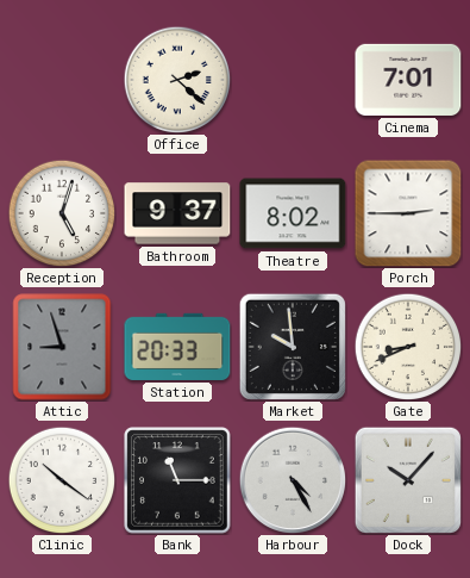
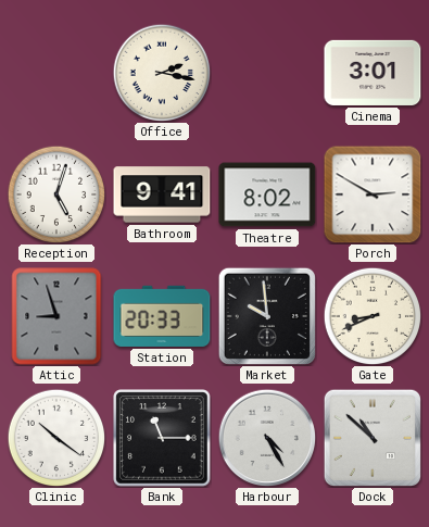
Office: 2:22 -> 2:17 (162, 73)
Cinema: 7:01 -> 3:01 (373, 73)
Bathroom: 9:37 -> 9:41 (162, 195)
Porch: 2:45 -> 2:50 (373, 195)
Dock: 10:07 -> 10:52 (373, 438)
